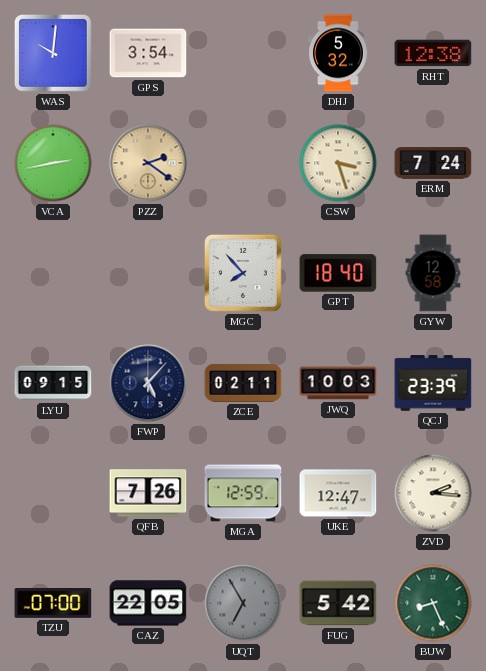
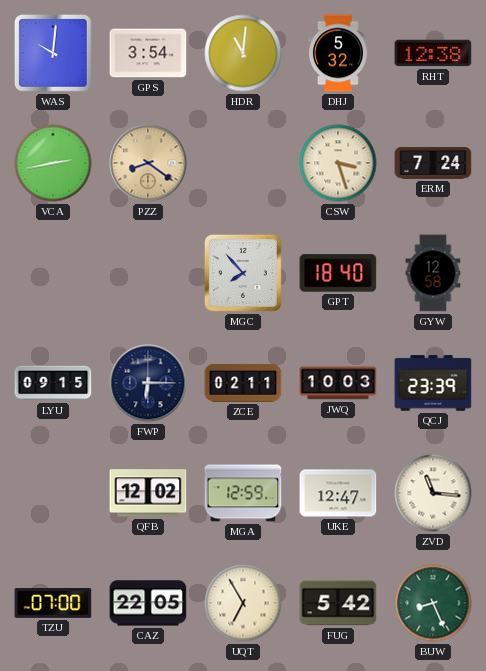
HDR: none -> 11:01 (243, 53)
PZZ: 2:21 -> 8:21 (148, 163)
FWP: 5:07 -> 6:15 (148, 383)
QFB: 7:26 -> 12:02 (148, 493)
ZVD: 2:16 -> 11:16 (433, 493)
UQT dial: grey -> cream (243, 603)
